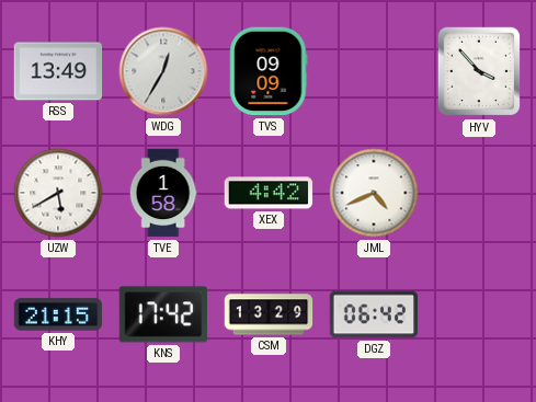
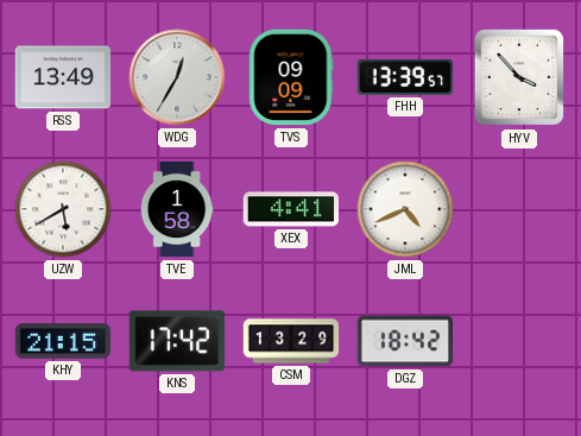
FHH: none -> 13:39 (405, 77)
XEX: 4:42 -> 4:41 (291, 209)
DGZ: 06:42 -> 18:42 (405, 341)
